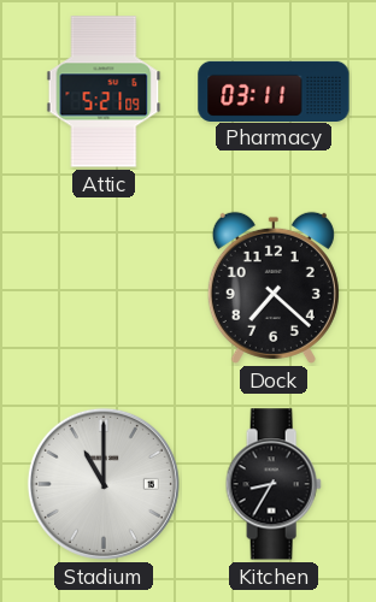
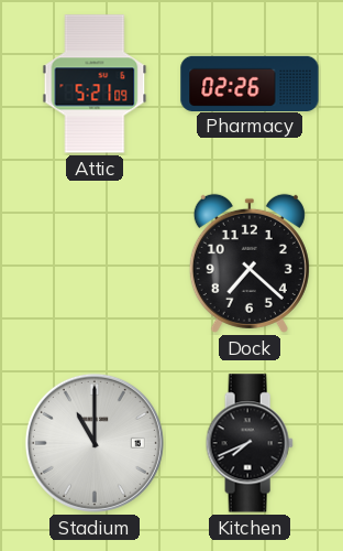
Pharmacy: 03:11 -> 02:26 (250, 83)
Kitchen: 8:35 -> 7:41 (250, 443)
